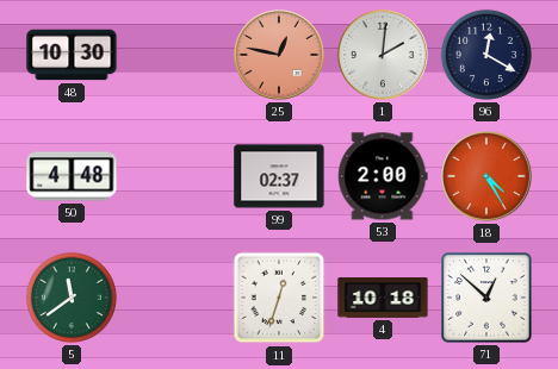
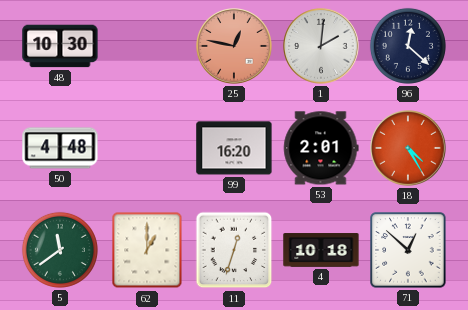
96: 12:20 -> 12:22 (408, 46)
99: 02:37 -> 16:20 (234, 148)
53: 2:00 -> 2:01 (321, 148)
62: none -> 1:00 (147, 250)
